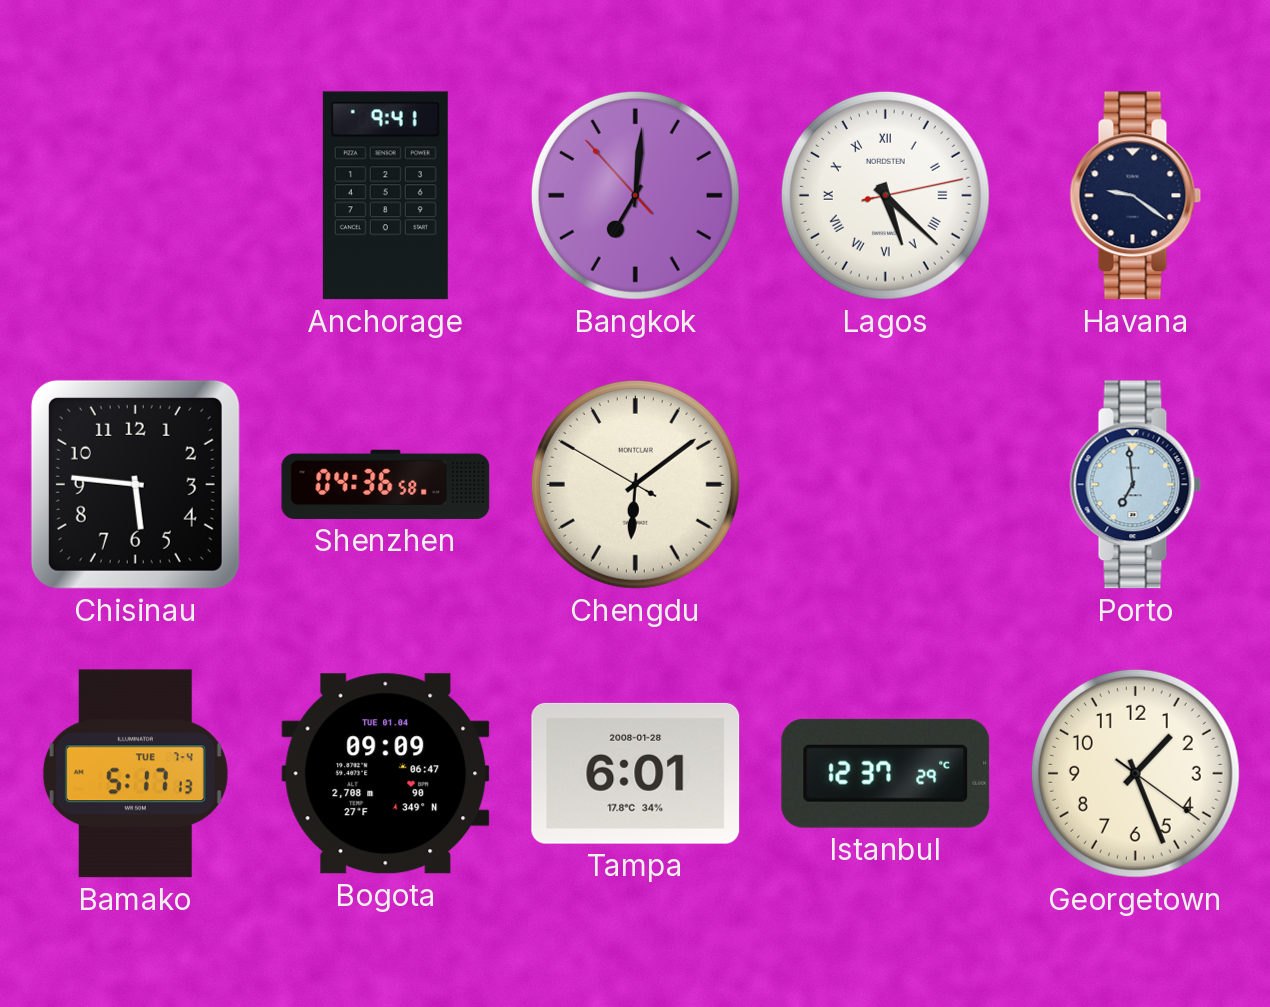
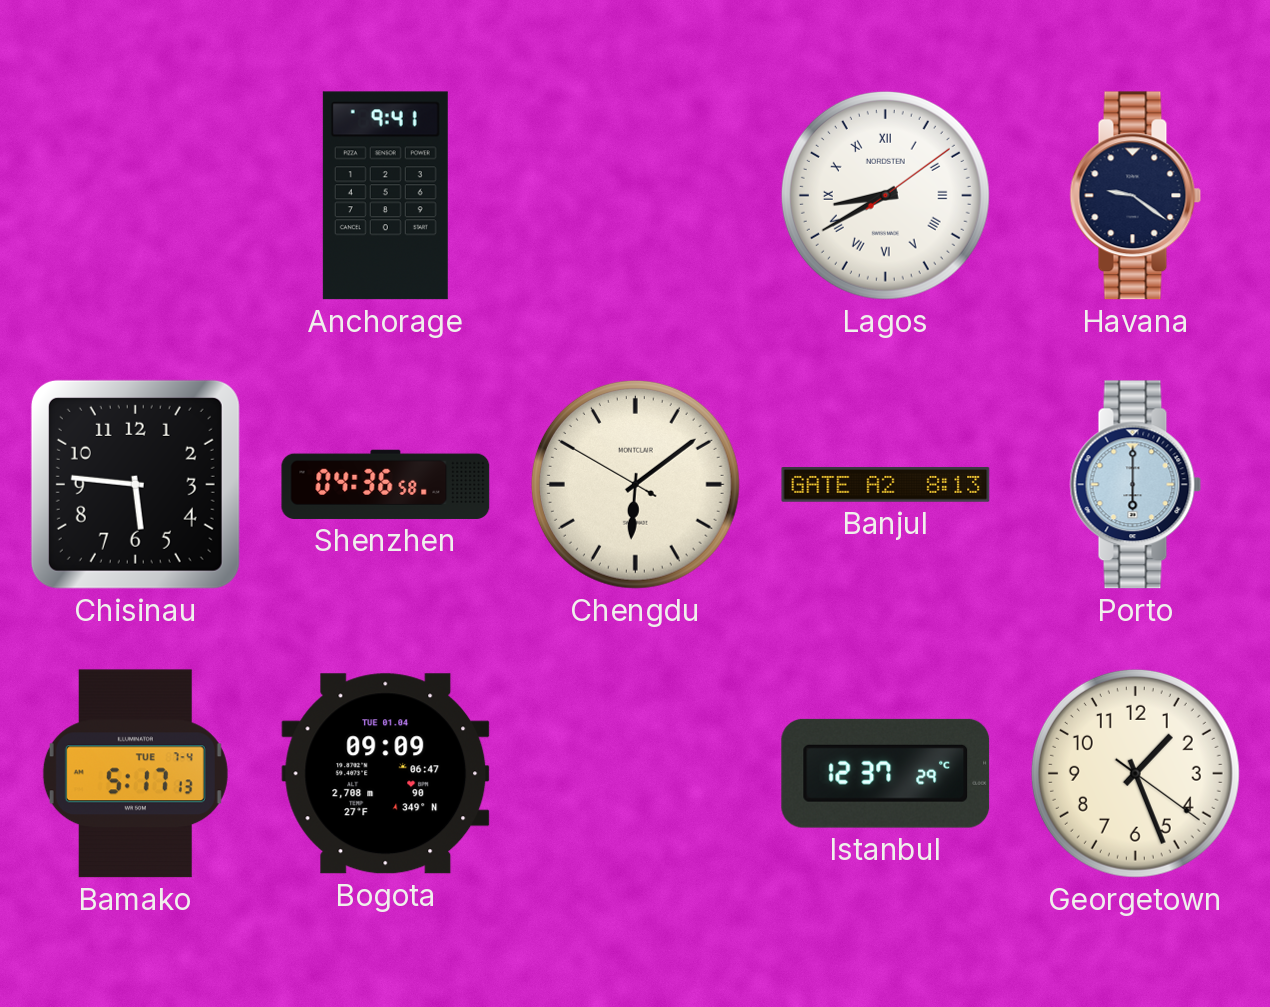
Bangkok: 7:00 -> none (635, 195)
Lagos: 5:22 -> 8:40 (885, 195)
Banjul: none -> 8:13 (886, 485)
Porto: 6:59 -> 6:00 (1136, 485)
Tampa: 6:01 -> none (636, 773)
